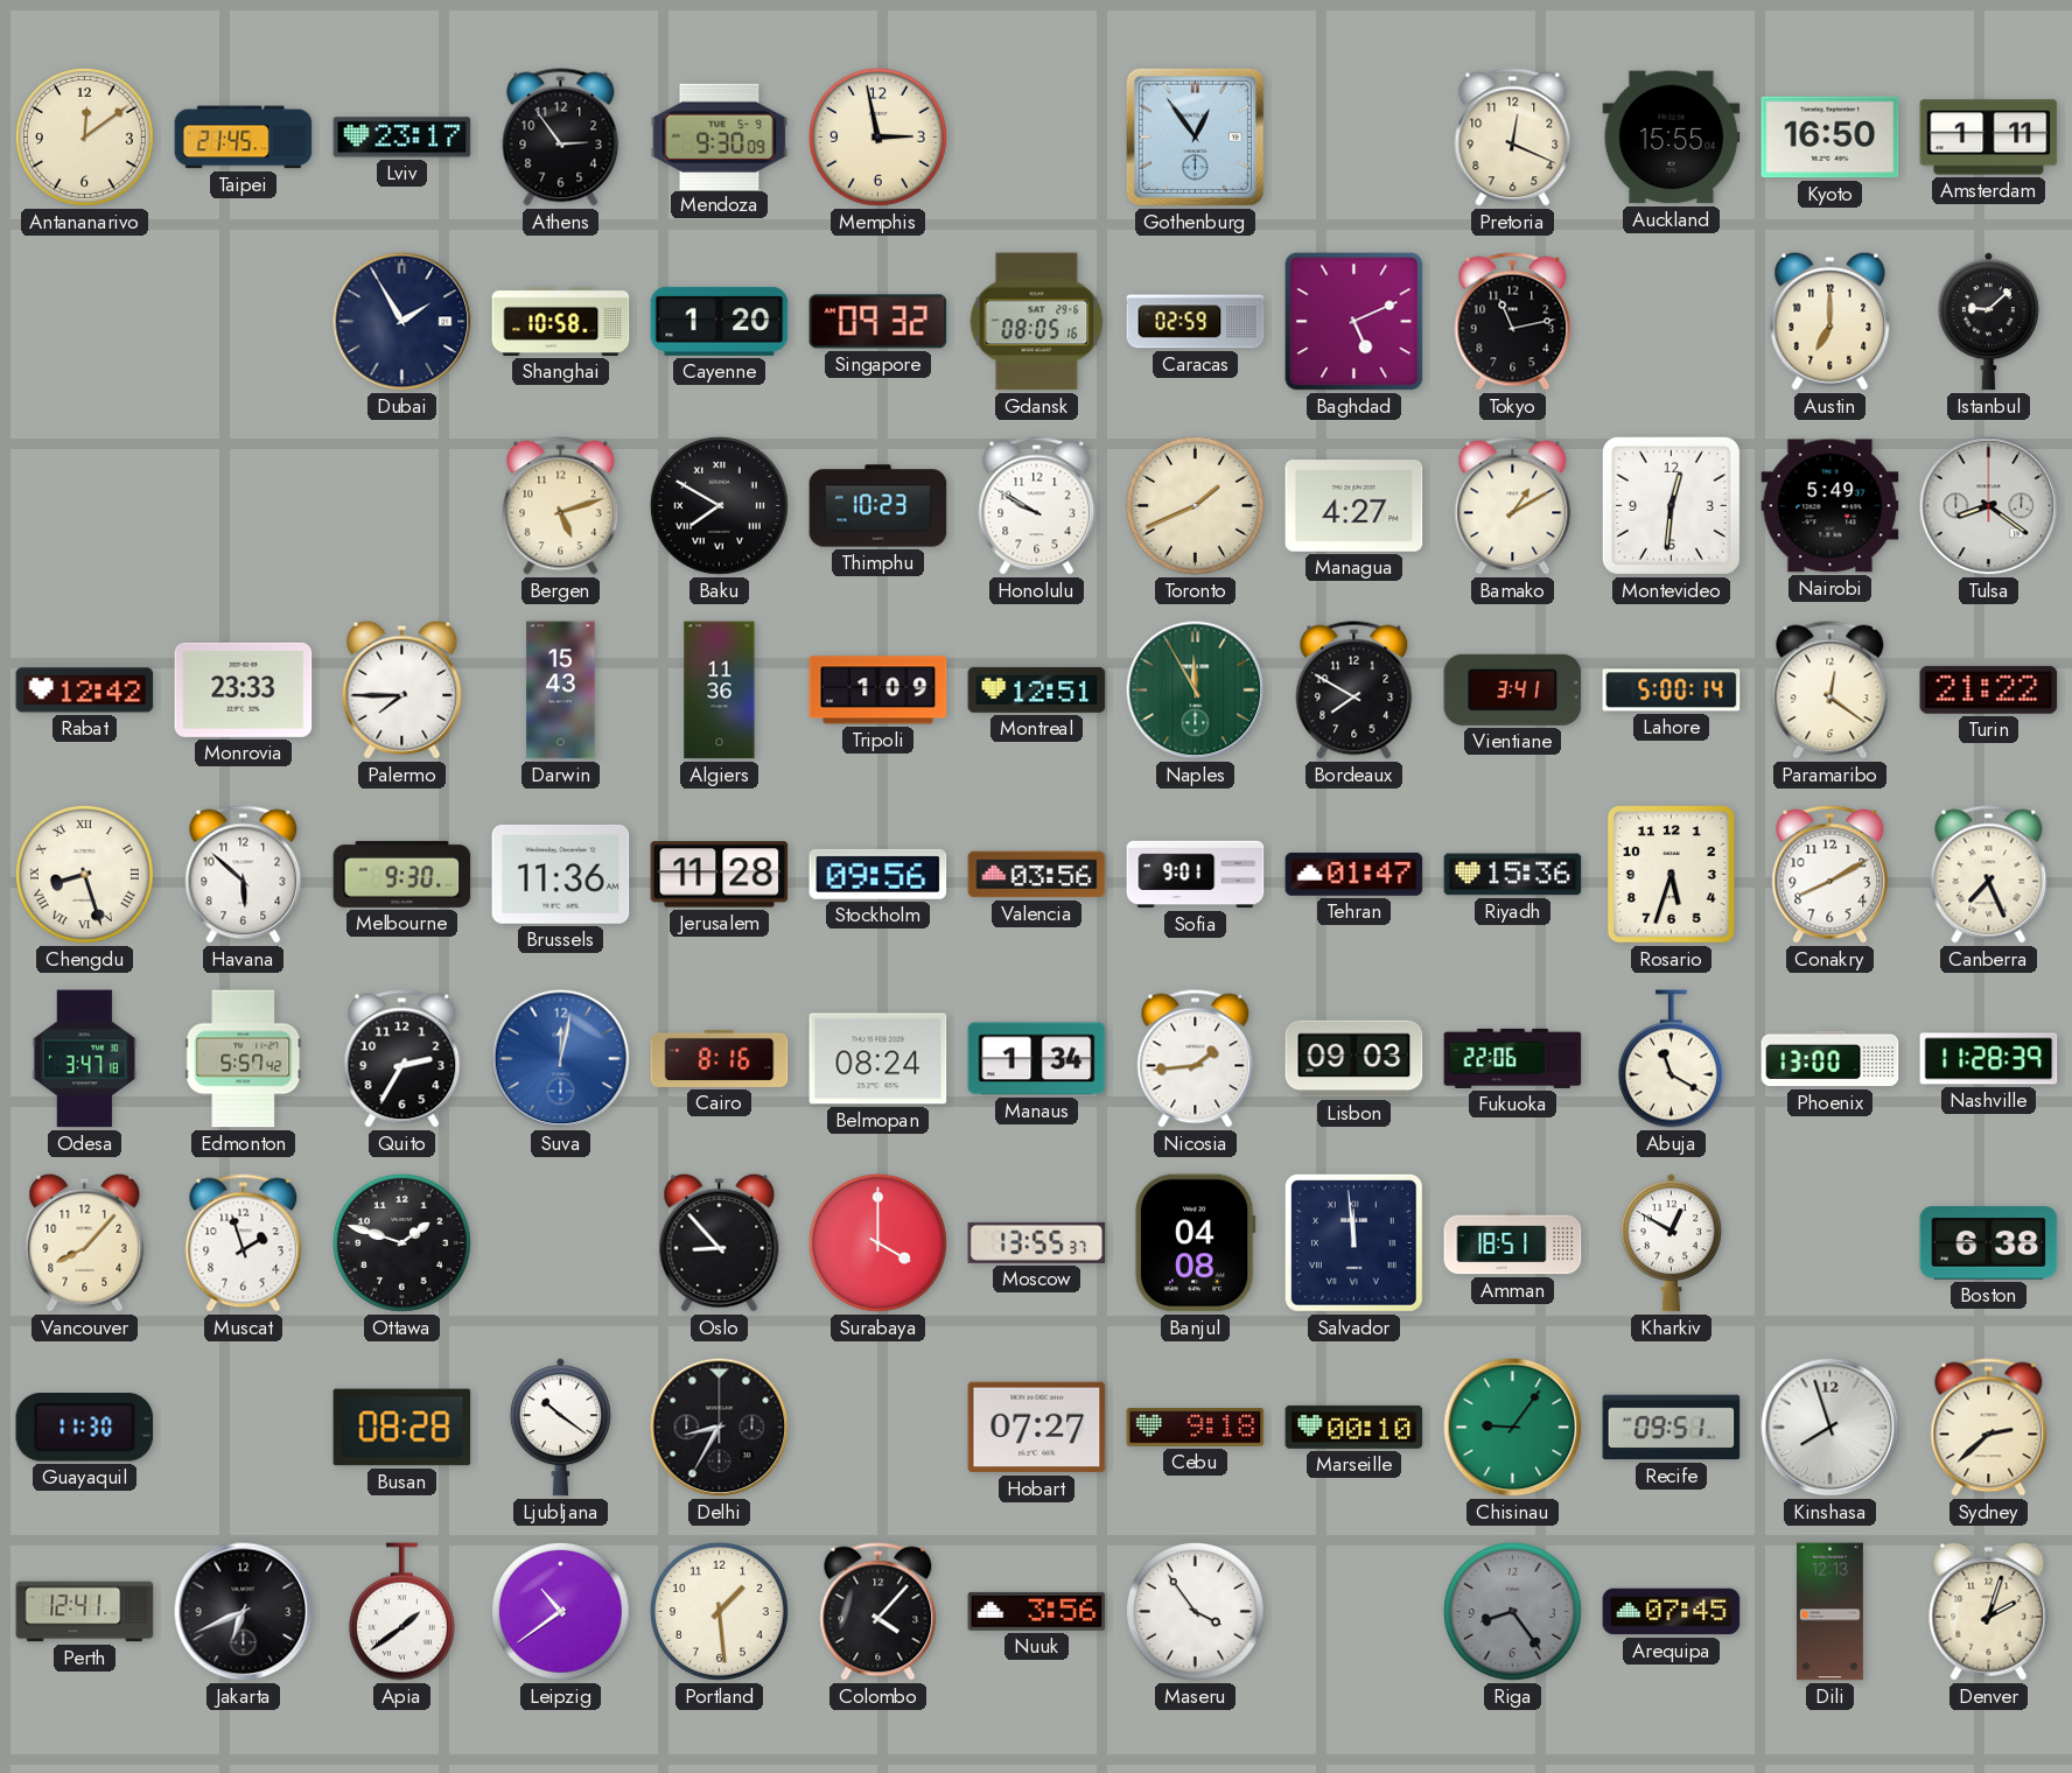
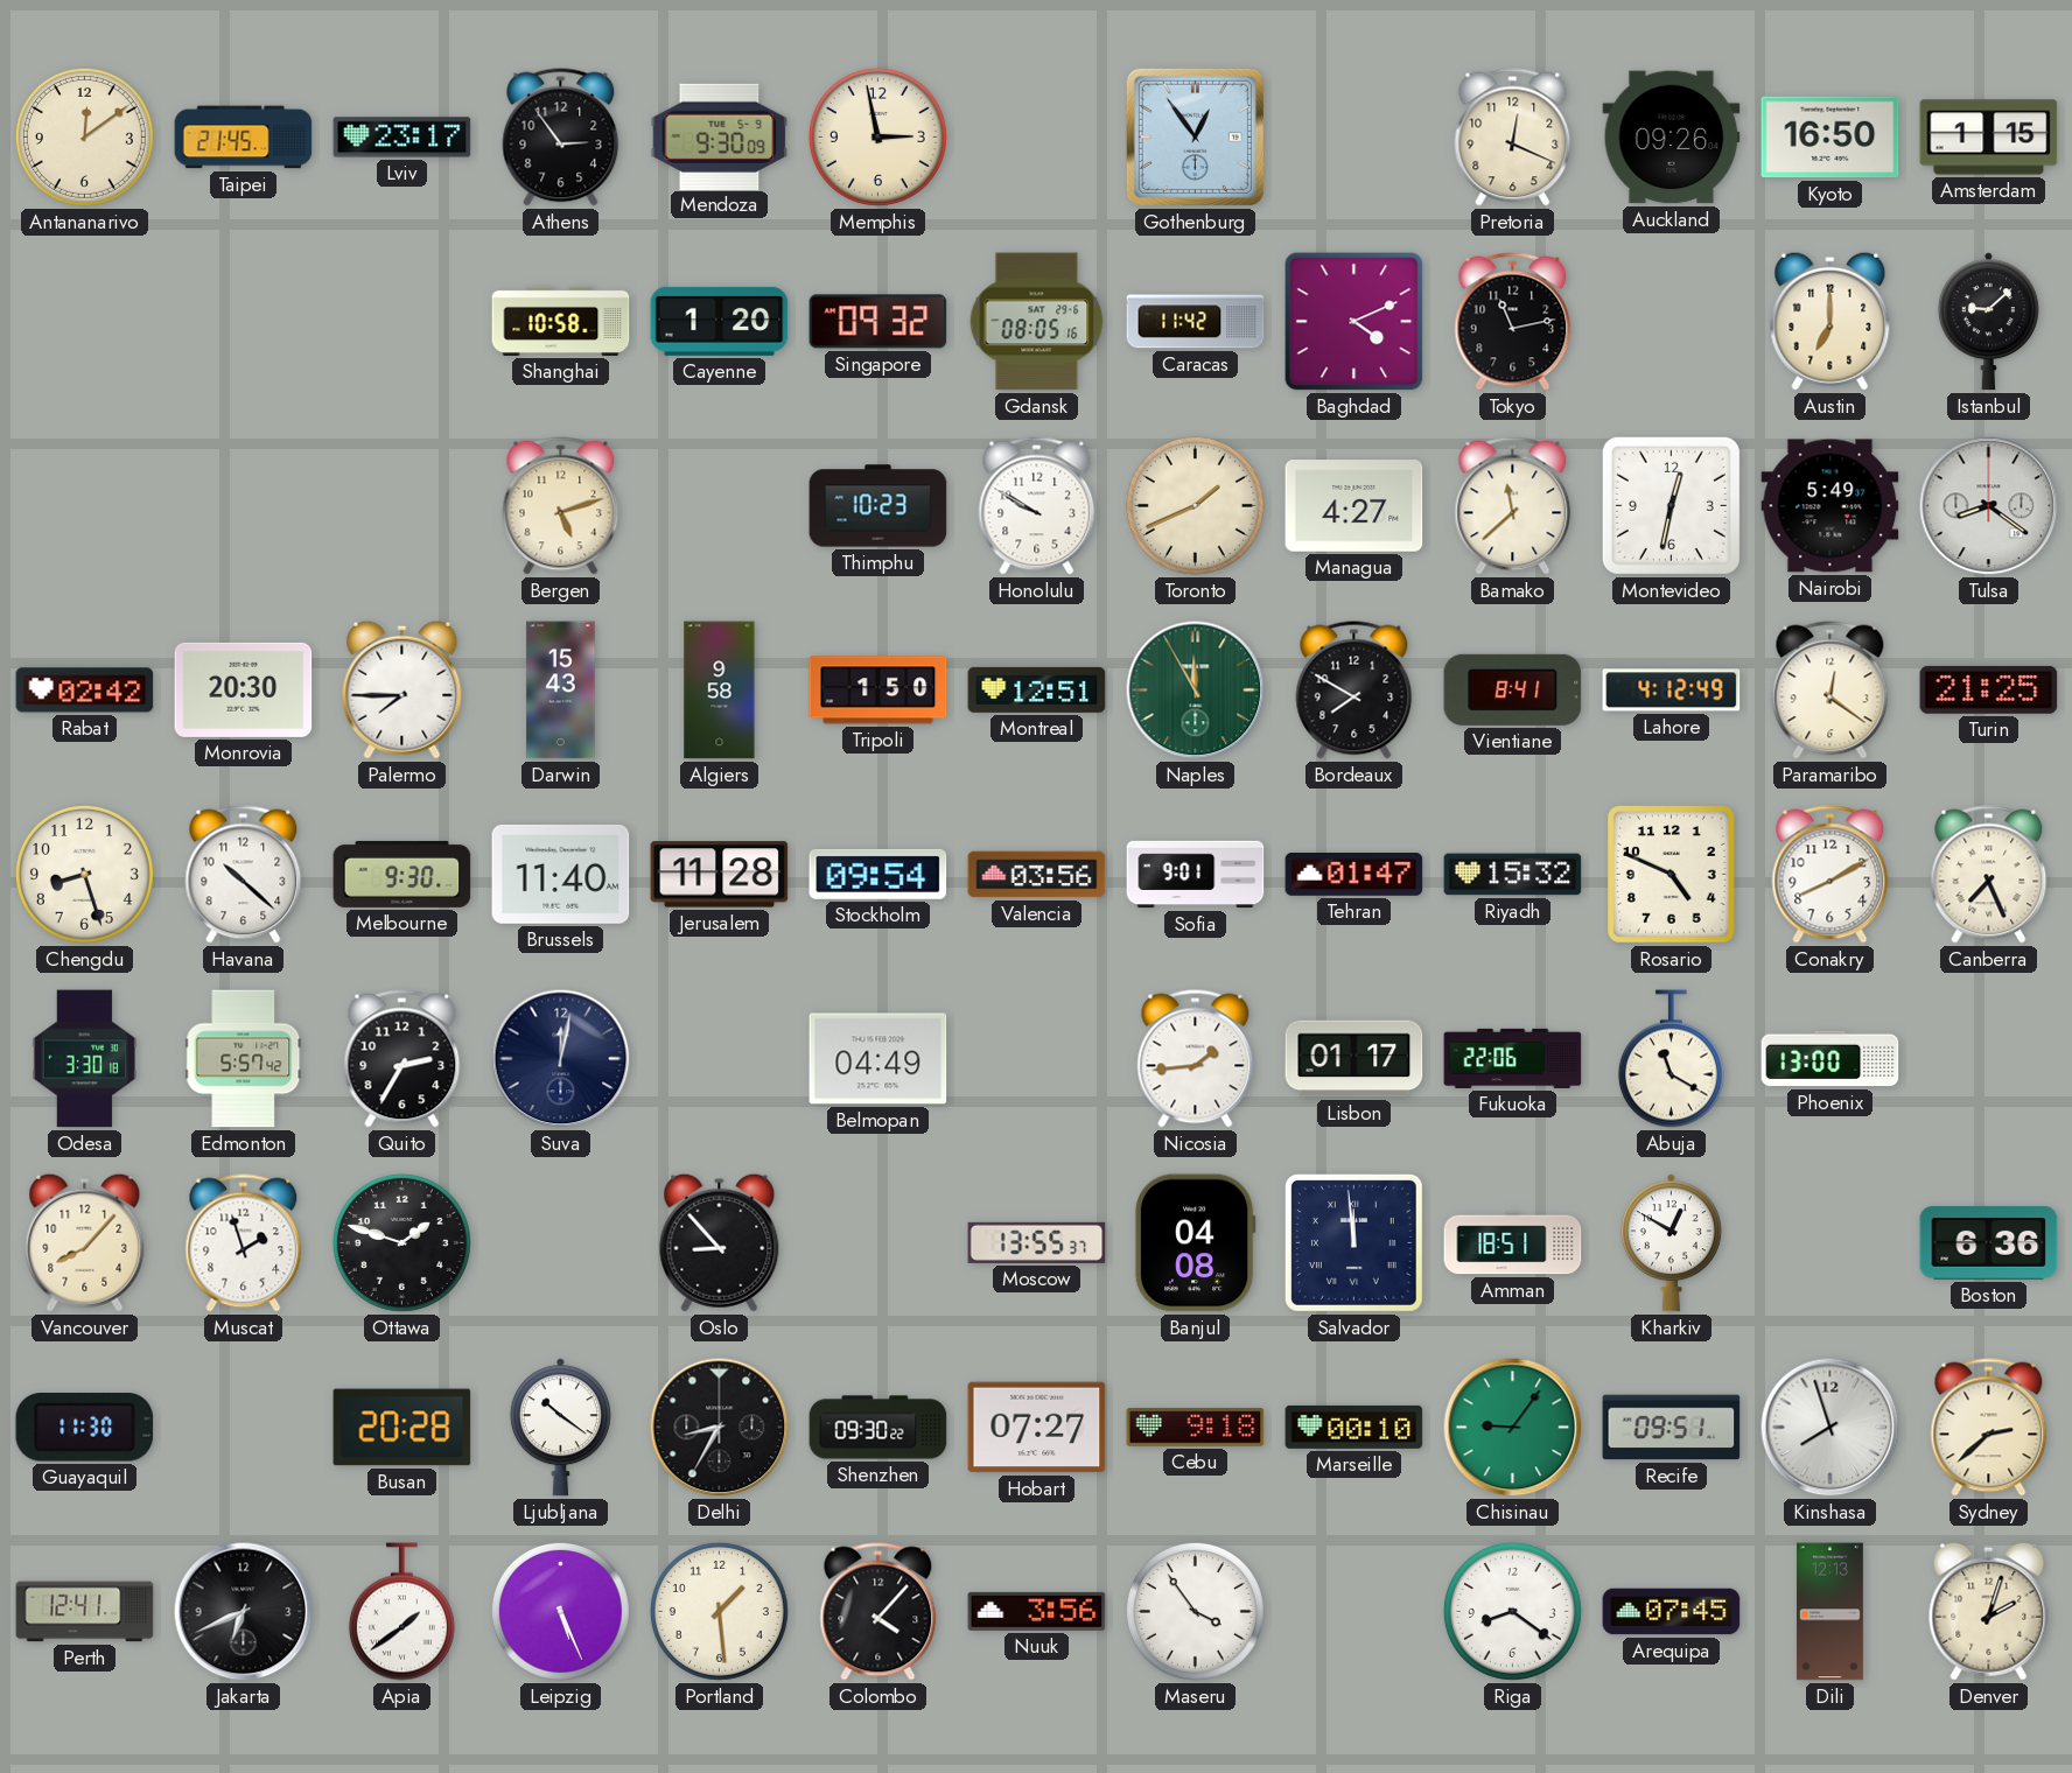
Auckland: 15:55 -> 09:26 (1672, 138)
Amsterdam: 1:11 -> 1:15 (1989, 138)
Dubai: 1:55 -> none (402, 322)
Caracas: 02:59 -> 11:42 (1196, 322)
Baghdad: 5:11 -> 4:11 (1354, 322)
Baku: 7:50 -> none (719, 505)
Bamako: 1:10 -> 11:38 (1513, 506)
Montevideo: 12:31 -> 12:32 (1671, 505)
Rabat: 12:42 -> 02:42 (85, 691)
Monrovia: 23:33 -> 20:30 (244, 689)
Algiers: 11:36 -> 9:58 (720, 691)
Tripoli: 1:09 -> 1:50 (878, 691)
Vientiane: 3:41 -> 8:41 (1513, 689)
Lahore: 5:00 -> 4:12 (1672, 691)
Turin: 21:22 -> 21:25 (1989, 689)
Chengdu numerals: Roman -> Arabic (84, 874)
Havana: 5:52 -> 10:22 (244, 875)
Brussels: 11:36 -> 11:40 (561, 874)
Stockholm: 09:56 -> 09:54 (878, 874)
Riyadh: 15:36 -> 15:32 (1513, 875)
Rosario: 5:33 -> 4:49 (1672, 875)
Odesa: 3:47 -> 3:30 (85, 1059)
Suva dial: blue -> navy (561, 1059)
Cairo: 8:16 -> none (720, 1058)
Belmopan: 08:24 -> 04:49 (878, 1059)
Manaus: 1:34 -> none (1037, 1059)
Lisbon: 09:03 -> 01:17 (1354, 1059)
Nashville: 11:28 -> none (1989, 1059)
Surabaya: 4:00 -> none (877, 1242)
Boston: 6:38 -> 6:36 (1989, 1243)
Busan: 08:28 -> 20:28 (402, 1428)
Shenzhen: none -> 09:30 (878, 1428)
Leipzig: 10:39 -> 5:26 (560, 1611)
Riga: 8:24 -> 8:21 (1512, 1611)
Riga dial: grey -> white (1512, 1611)
